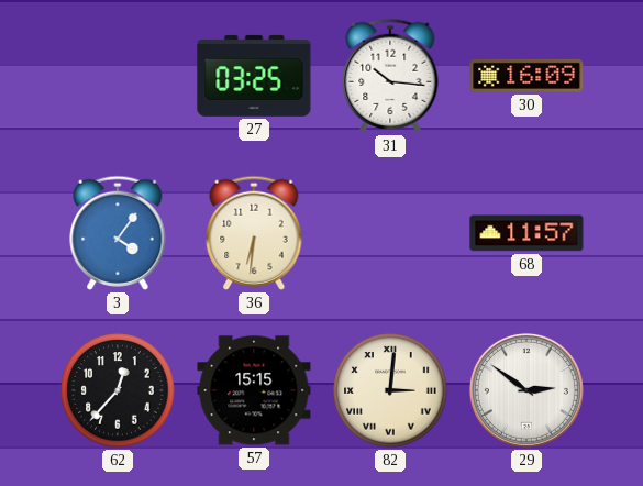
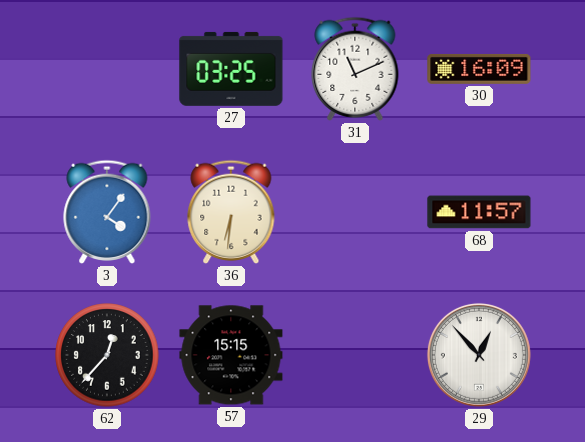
31: 10:16 -> 11:11 (355, 69)
82: 3:01 -> none (390, 390)
29: 2:51 -> 12:53 (479, 355)
